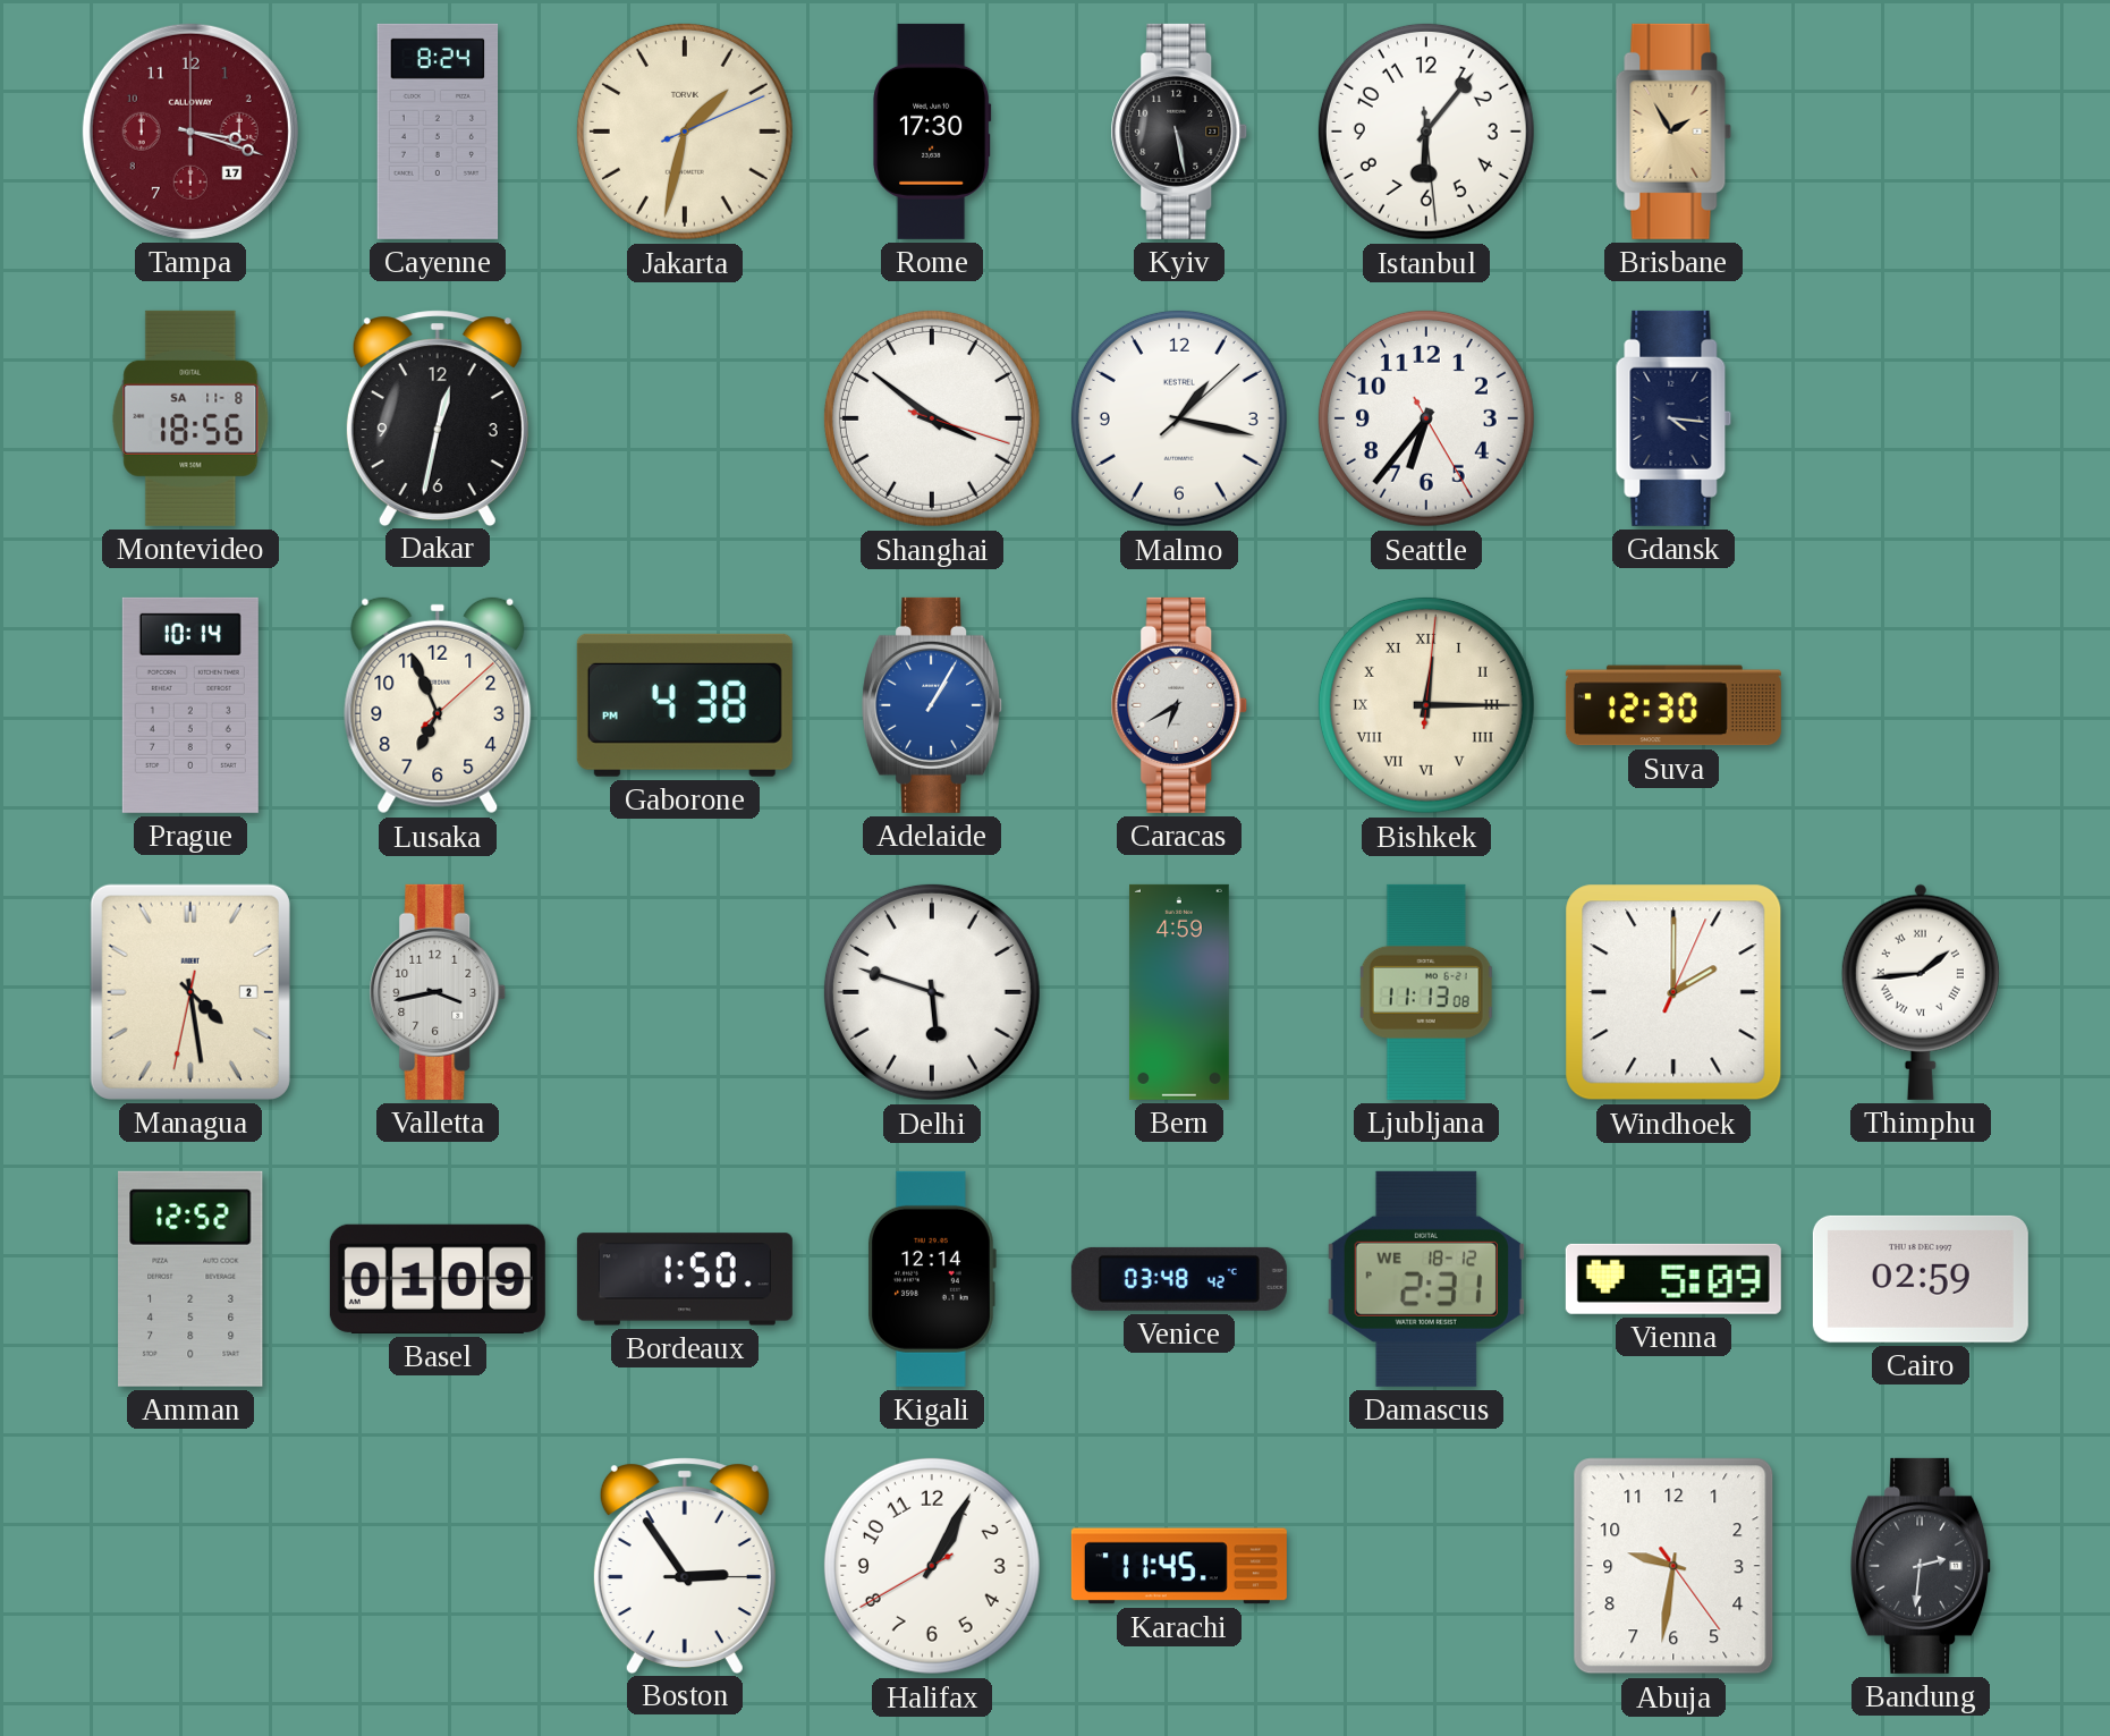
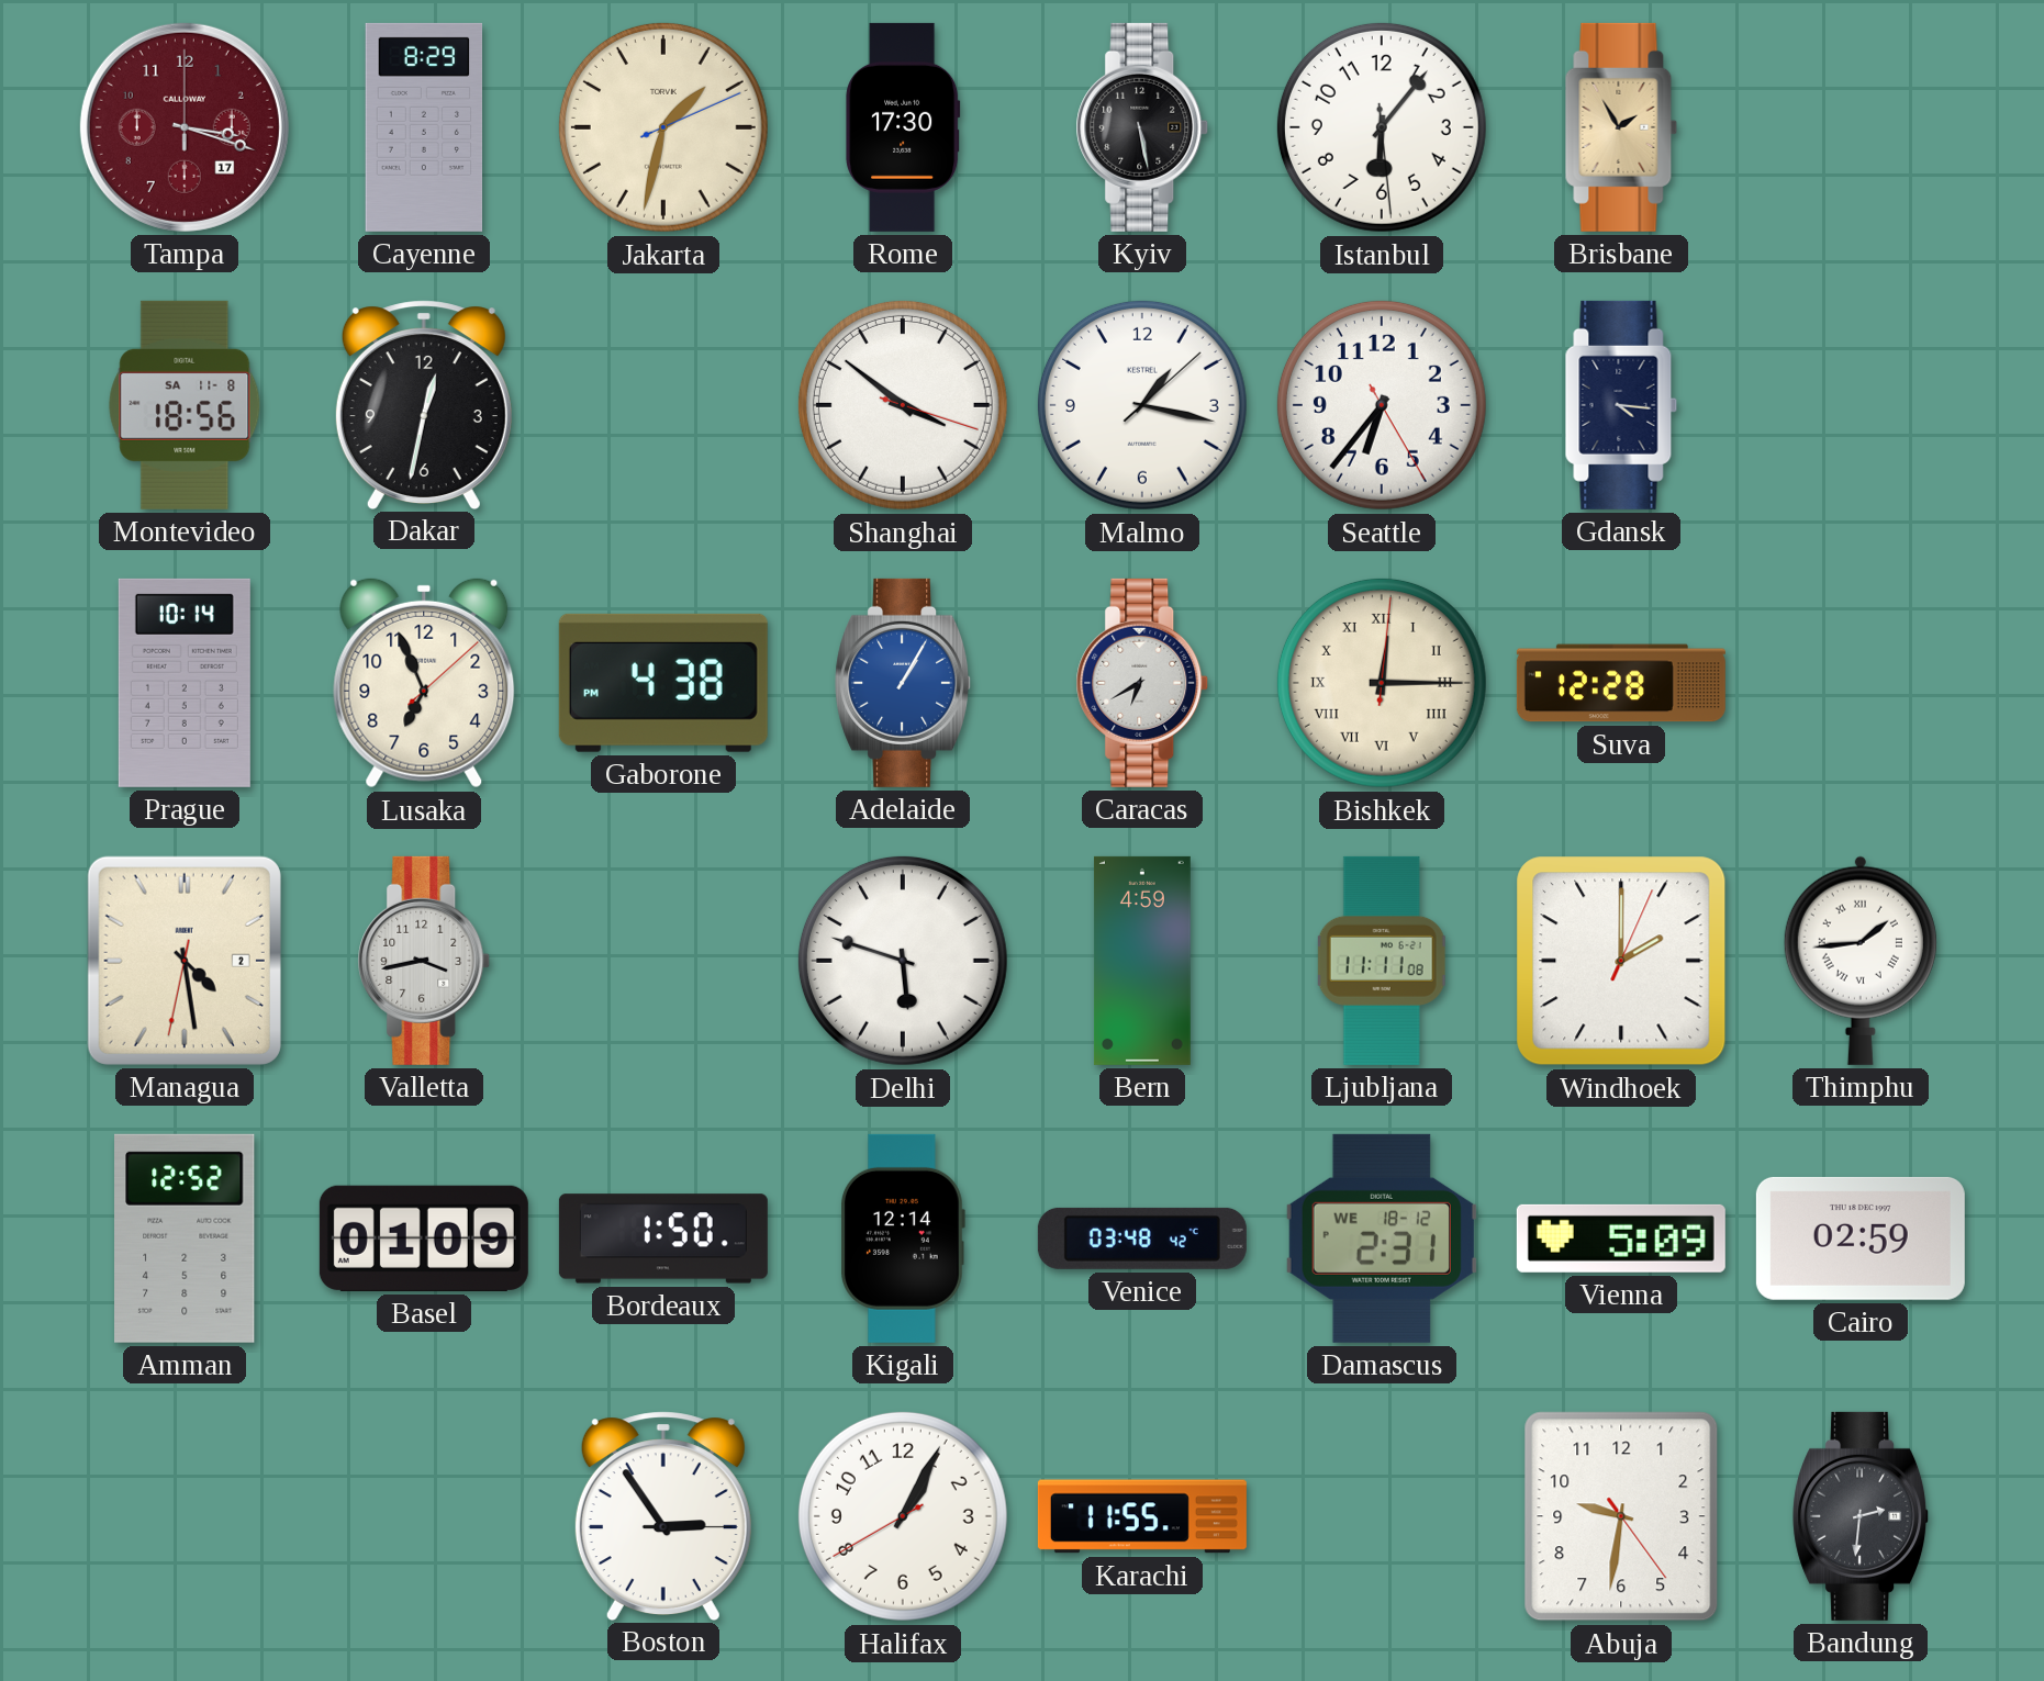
Cayenne: 8:24 -> 8:29 (424, 127)
Suva: 12:30 -> 12:28 (1621, 683)
Ljubljana: 11:13 -> 11:11 (1382, 961)
Karachi: 11:45 -> 11:55 (1142, 1516)
